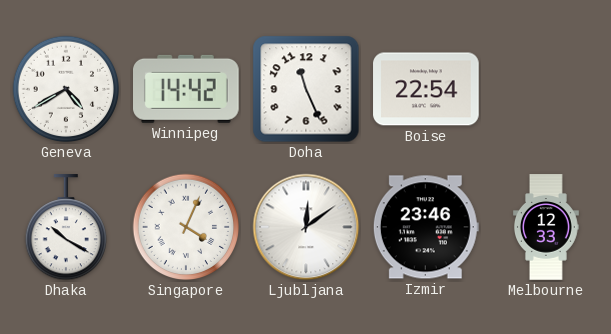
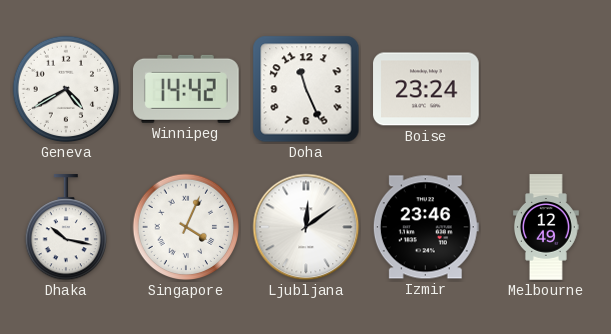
Boise: 22:54 -> 23:24 (426, 89)
Dhaka: 10:20 -> 10:17 (65, 228)
Melbourne: 12:33 -> 12:49 (547, 227)
